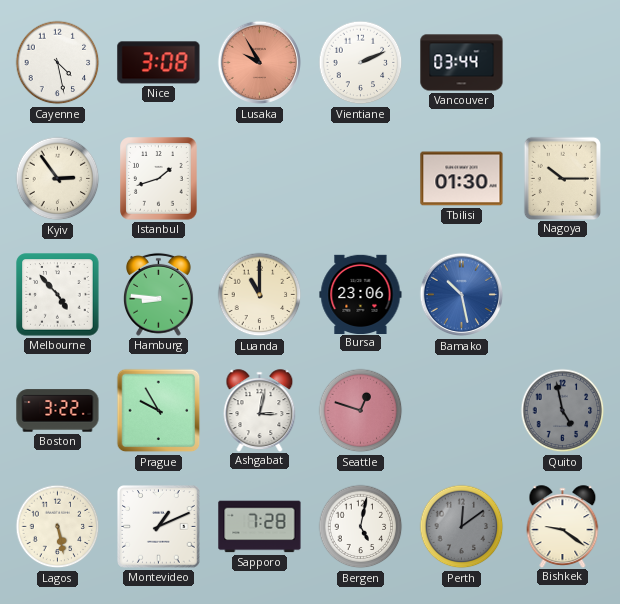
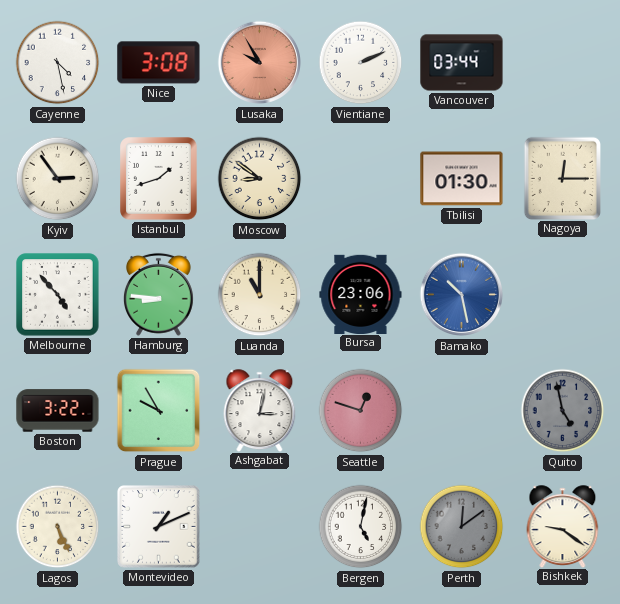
Moscow: none -> 8:51 (260, 179)
Nagoya: 10:15 -> 12:15 (562, 178)
Lagos: 5:28 -> 5:26 (58, 527)
Sapporo: 7:28 -> none (260, 527)
